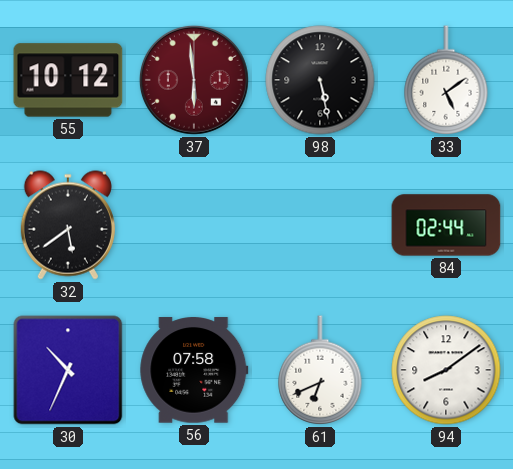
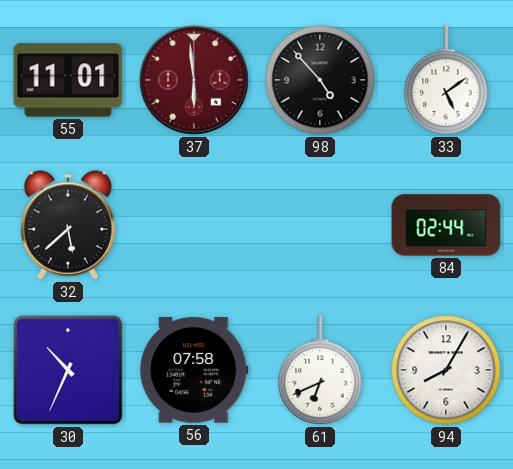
55: 10:12 -> 11:01 (68, 80)
98: 5:28 -> 4:53 (320, 80)
32: 5:39 -> 5:38 (68, 225)
94: 8:09 -> 8:05 (446, 370)
